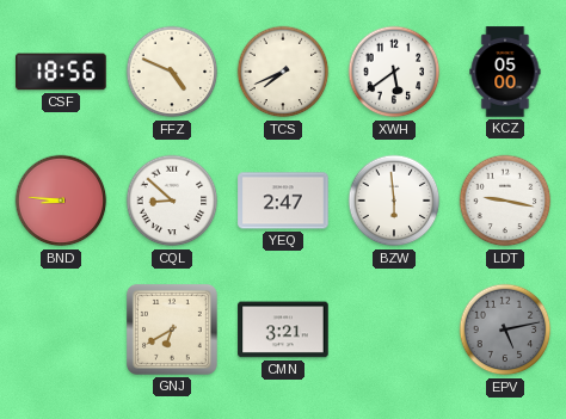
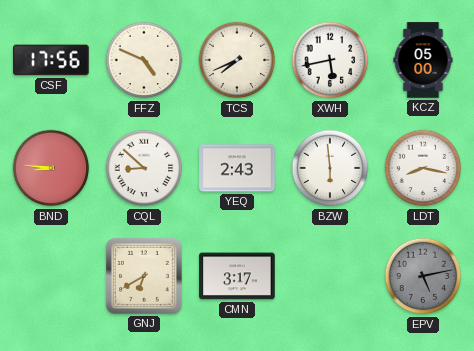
CSF: 18:56 -> 17:56 (51, 60)
XWH: 5:39 -> 5:43 (330, 60)
YEQ: 2:47 -> 2:43 (237, 168)
LDT: 9:17 -> 8:17 (423, 168)
CMN: 3:21 -> 3:17 (237, 276)
